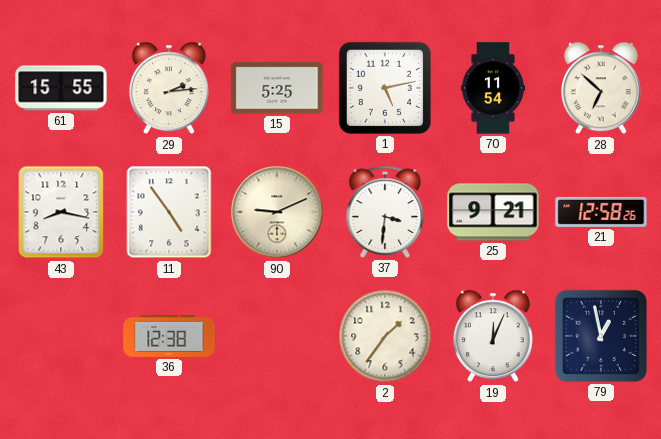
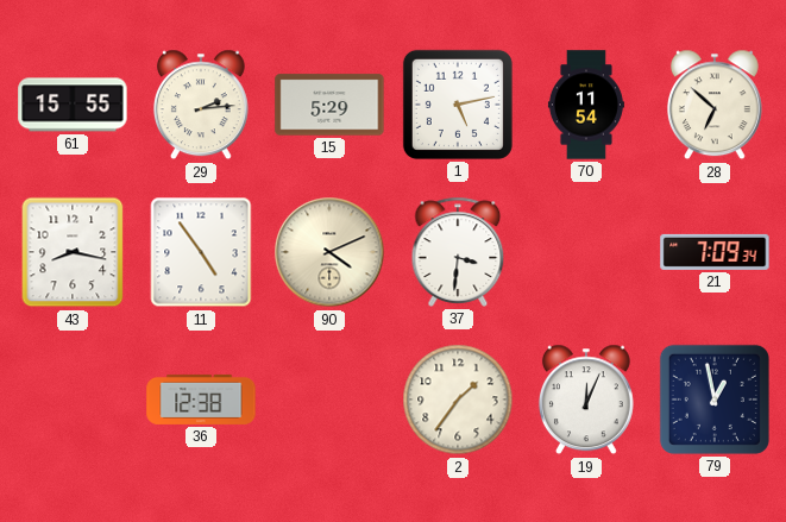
15: 5:25 -> 5:29 (329, 105)
90: 9:11 -> 4:11 (329, 252)
25: 9:21 -> none (493, 212)
21: 12:58 -> 7:09 (715, 252)
